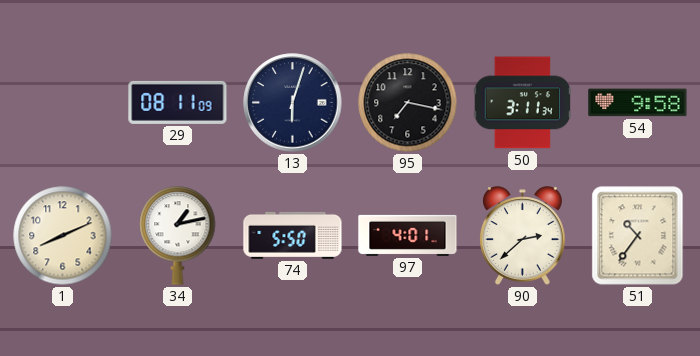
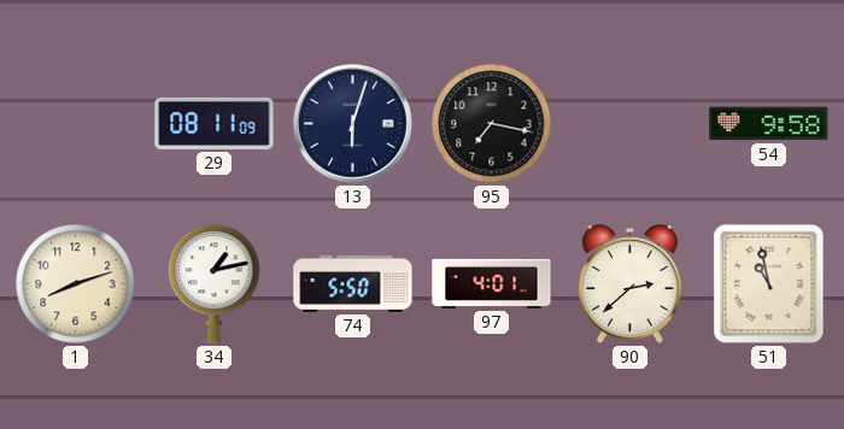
50: 3:11 -> none (522, 103)
1: 8:11 -> 8:12 (76, 284)
51: 10:36 -> 10:58 (769, 284)
